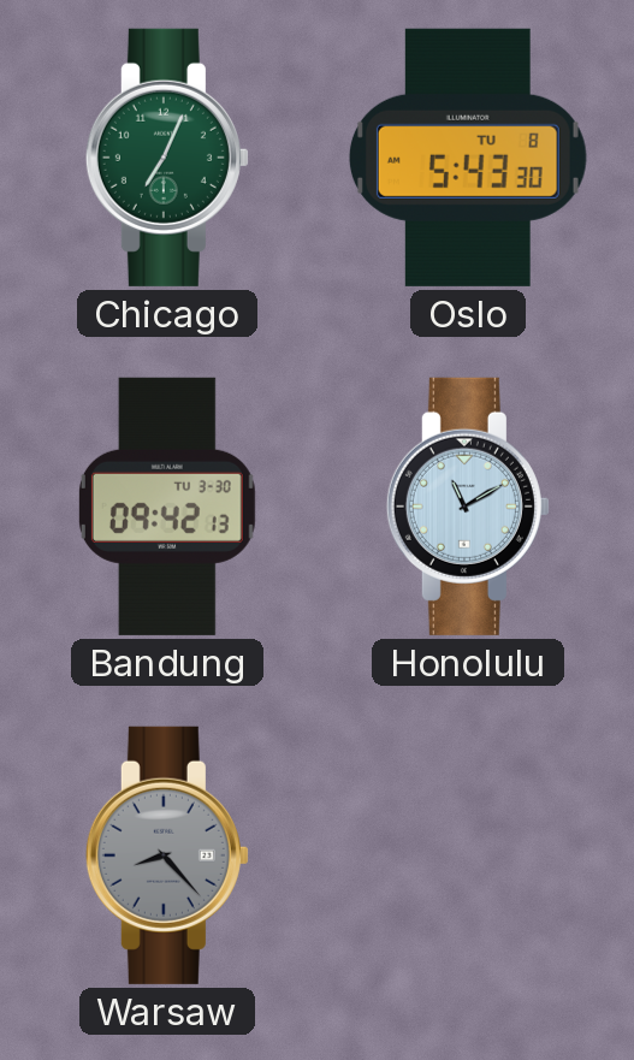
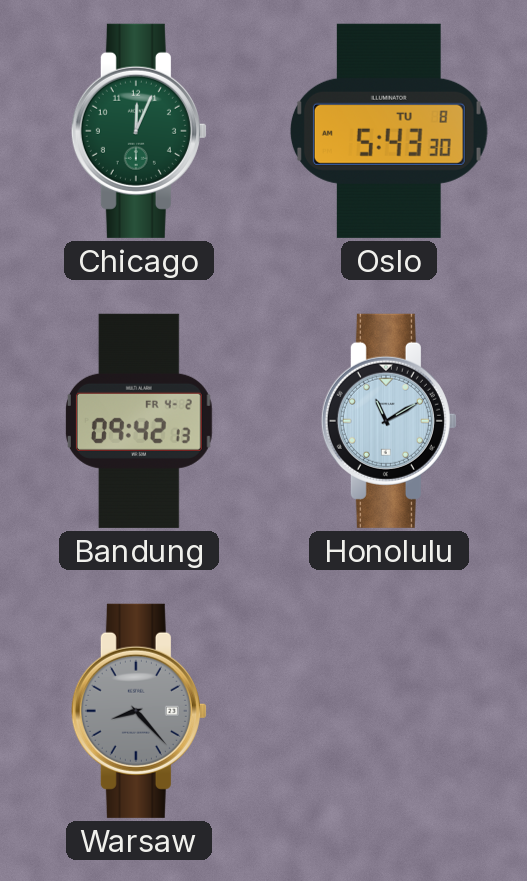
Chicago: 7:04 -> 12:04 (139, 131)
Bandung date: TU 3-30 -> FR 4-2 (139, 421)
